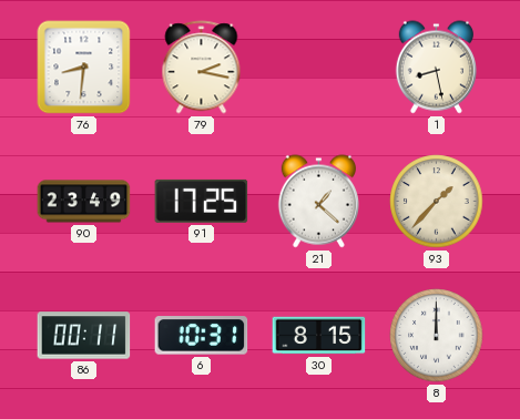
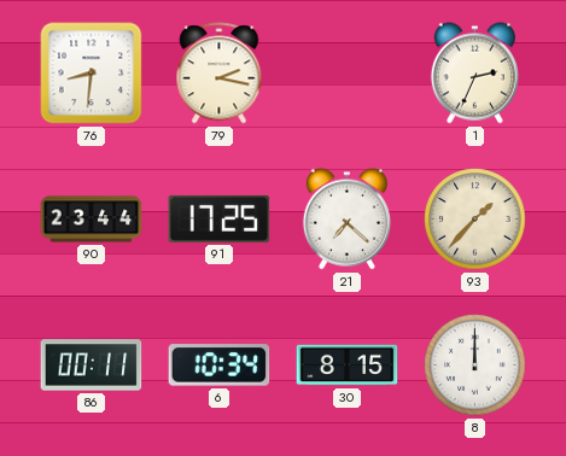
1: 8:28 -> 2:34 (474, 74)
90: 23:49 -> 23:44 (92, 220)
21: 1:22 -> 7:22 (346, 220)
6: 10:31 -> 10:34 (220, 366)
